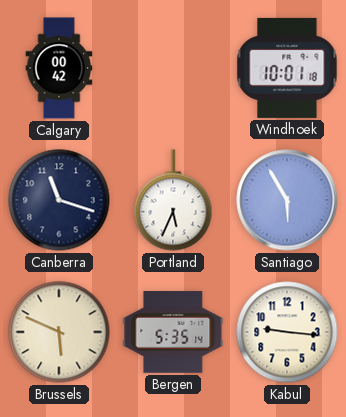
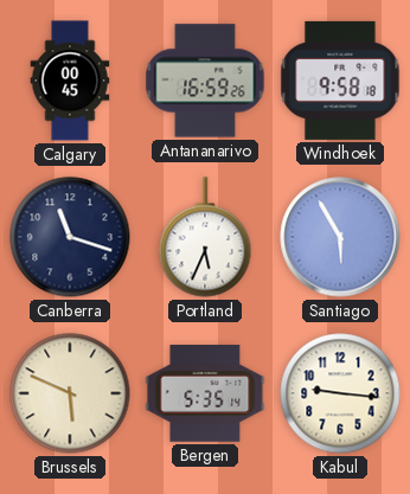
Calgary: 00:42 -> 00:45 (70, 81)
Antananarivo: none -> 16:59 (205, 81)
Windhoek: 10:01 -> 9:58 (340, 81)
